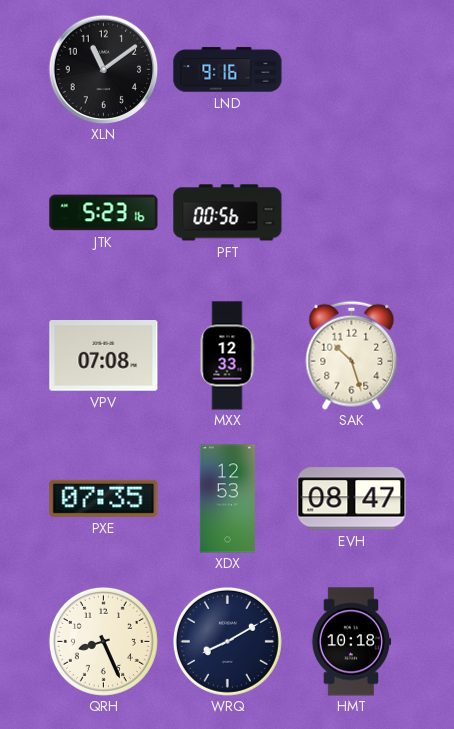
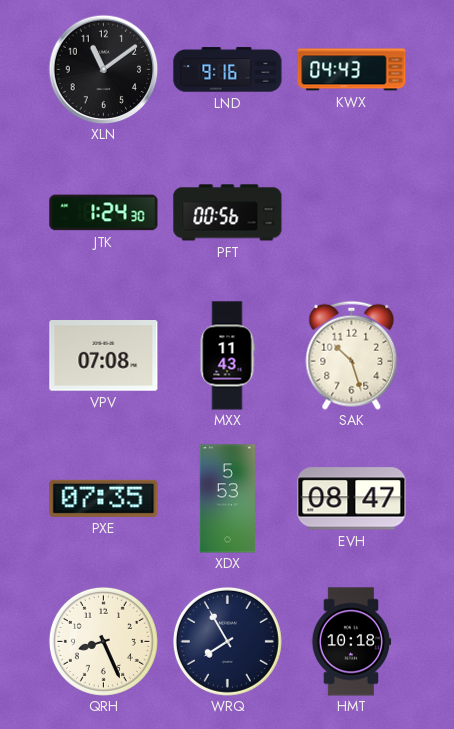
KWX: none -> 04:43 (352, 70)
JTK: 5:23 -> 1:24 (104, 213)
MXX: 12:33 -> 11:43 (227, 356)
XDX: 12:53 -> 5:53 (227, 499)
WRQ: 8:10 -> 7:55 (227, 641)
